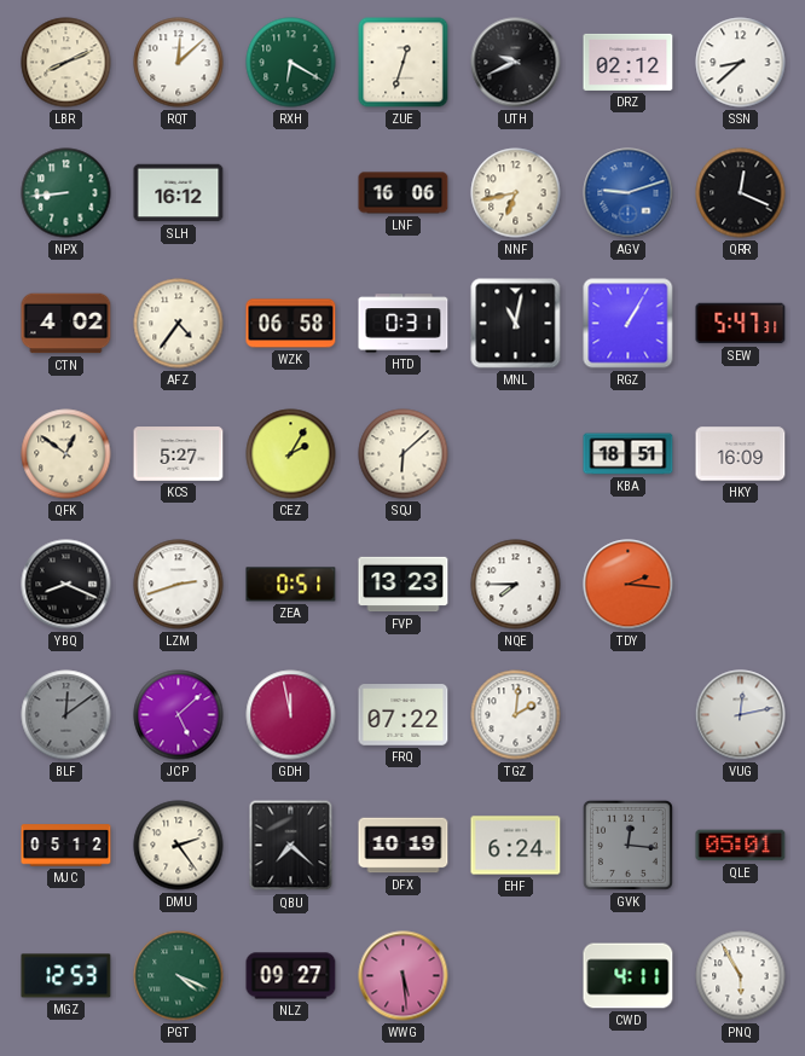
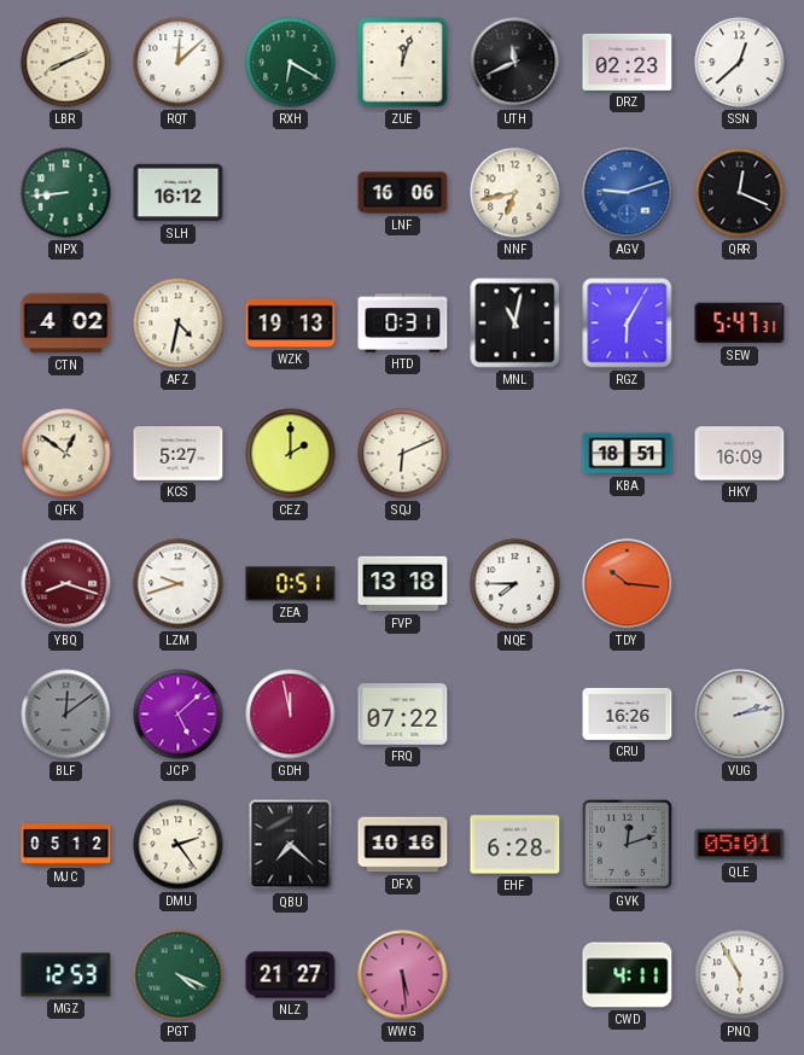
ZUE: 12:33 -> 12:03 (403, 63)
UTH: 9:41 -> 11:41 (515, 63)
DRZ: 02:12 -> 02:23 (628, 62)
SSN: 8:38 -> 12:38 (740, 63)
AFZ: 4:36 -> 4:32 (179, 324)
WZK: 06:58 -> 19:13 (291, 324)
RGZ: 1:05 -> 6:05 (628, 324)
CEZ: 2:05 -> 2:00 (291, 454)
SQJ: 6:08 -> 6:11 (403, 454)
YBQ: 8:19 -> 8:18 (66, 584)
YBQ dial: black -> burgundy (66, 584)
LZM: 2:42 -> 9:42 (179, 584)
FVP: 13:23 -> 13:18 (403, 584)
TDY: 2:16 -> 10:16 (628, 584)
TGZ: 2:01 -> none (516, 715)
CRU: none -> 16:26 (628, 713)
VUG: 12:13 -> 2:13 (740, 715)
DFX: 10:19 -> 10:16 (403, 845)
EHF: 6:24 -> 6:28 (515, 845)
GVK: 12:16 -> 12:12 (627, 844)
NLZ: 09:27 -> 21:27 (291, 975)
